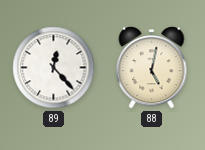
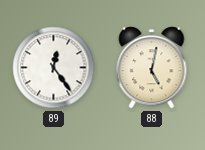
89: 12:23 -> 12:24 (54, 68)
